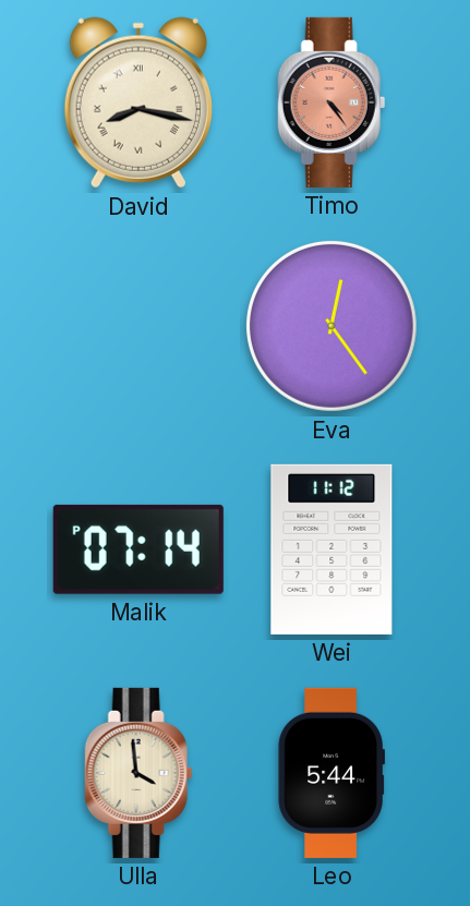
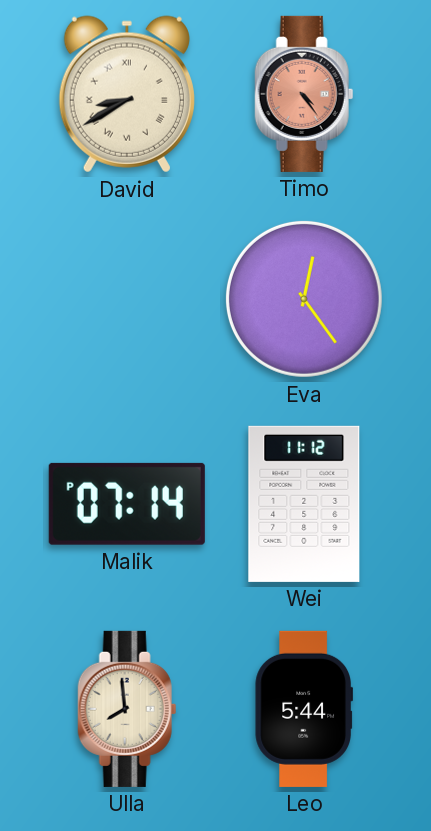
David: 8:17 -> 8:40 (127, 94)
Ulla: 3:59 -> 7:59 (127, 709)
